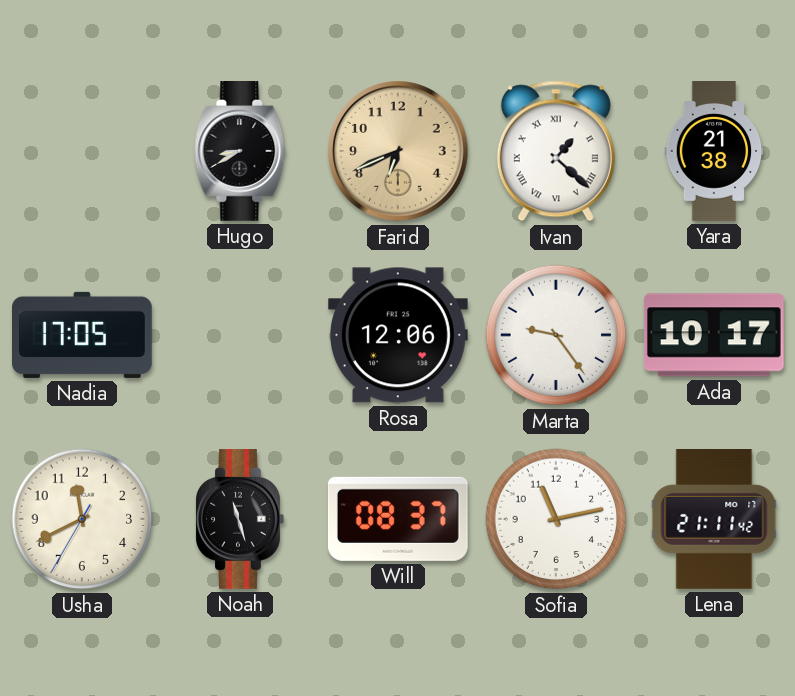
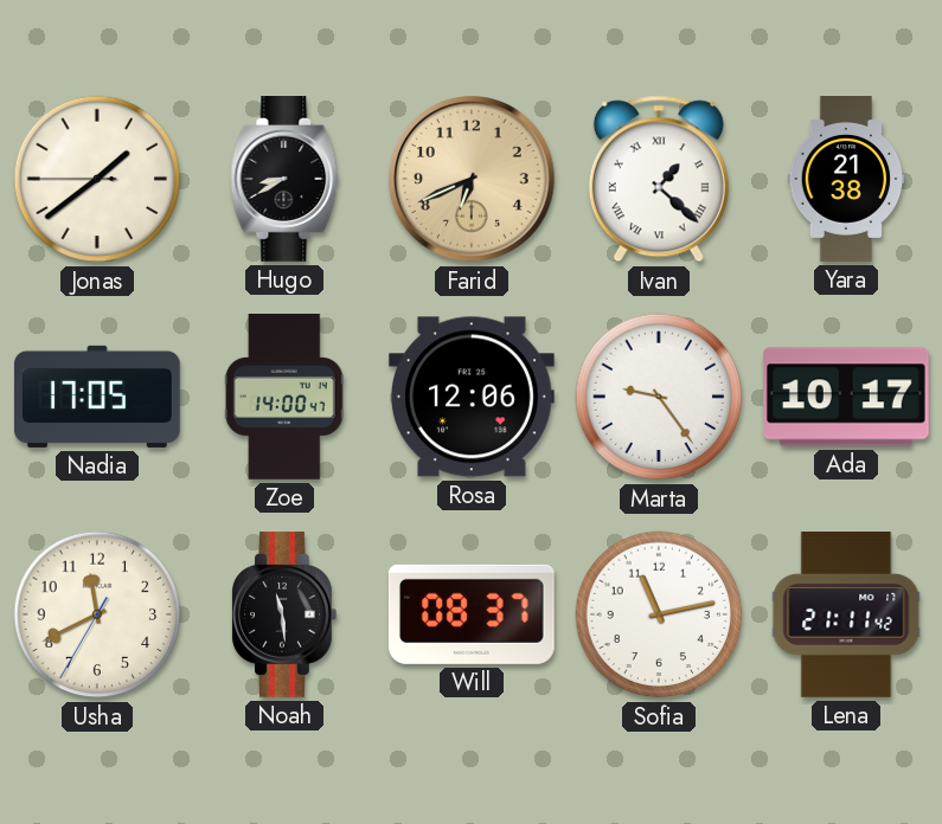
Jonas: none -> 1:38 (97, 179)
Zoe: none -> 14:00 (284, 398)
Noah: 11:27 -> 11:29 (284, 616)
